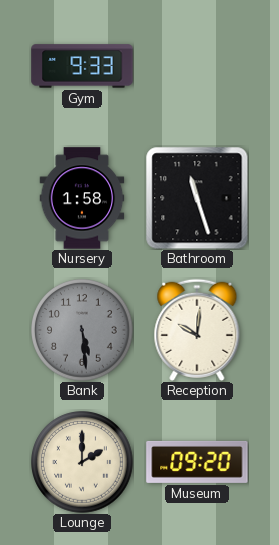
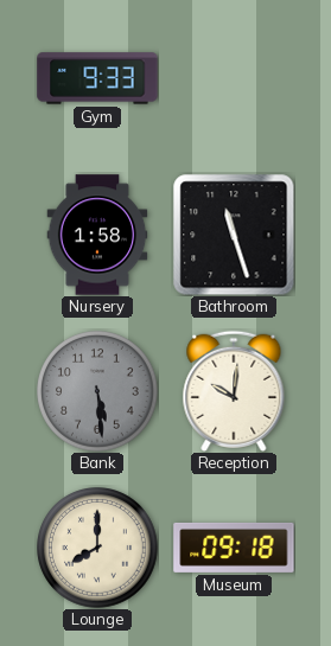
Lounge: 2:00 -> 8:00 (97, 548)
Museum: 09:20 -> 09:18 (234, 548)
